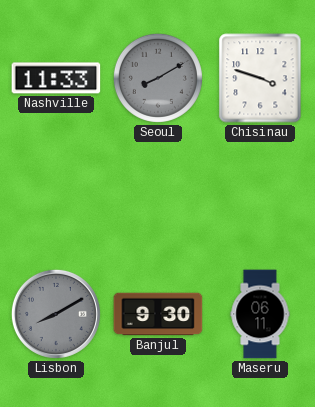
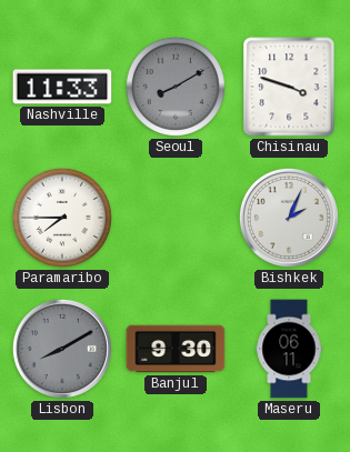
Paramaribo: none -> 7:45 (62, 218)
Bishkek: none -> 2:04 (289, 218)
